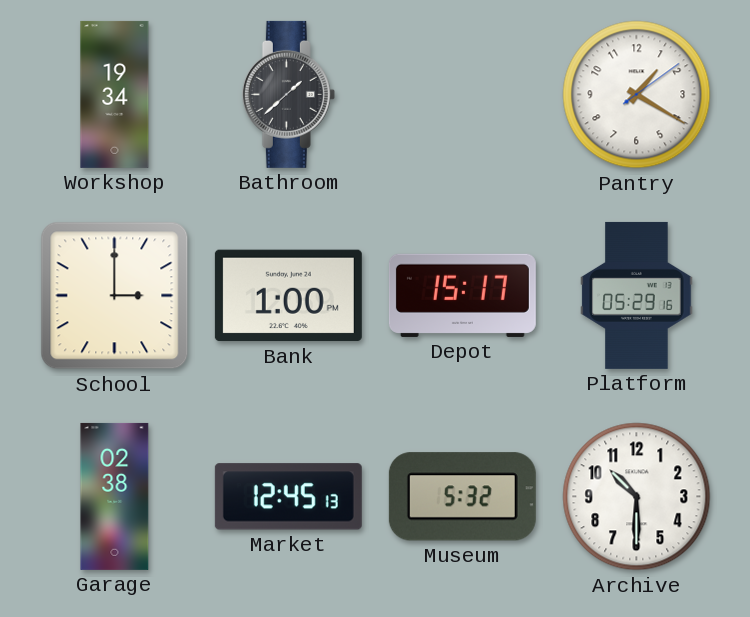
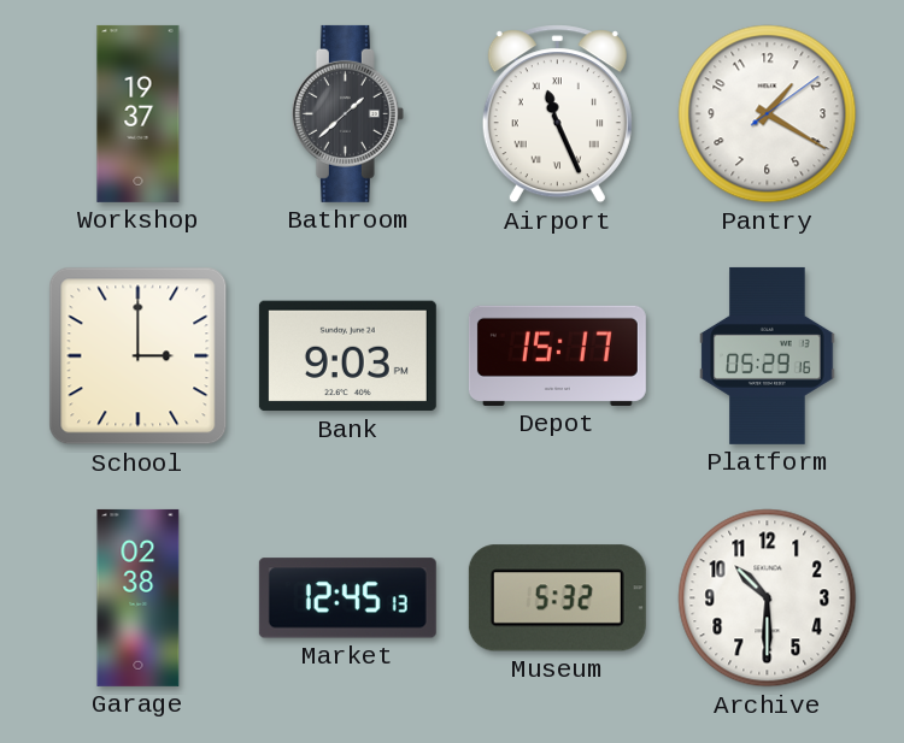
Workshop: 19:34 -> 19:37 (139, 113)
Airport: none -> 11:26 (557, 114)
Bank: 1:00 -> 9:03 (347, 356)
